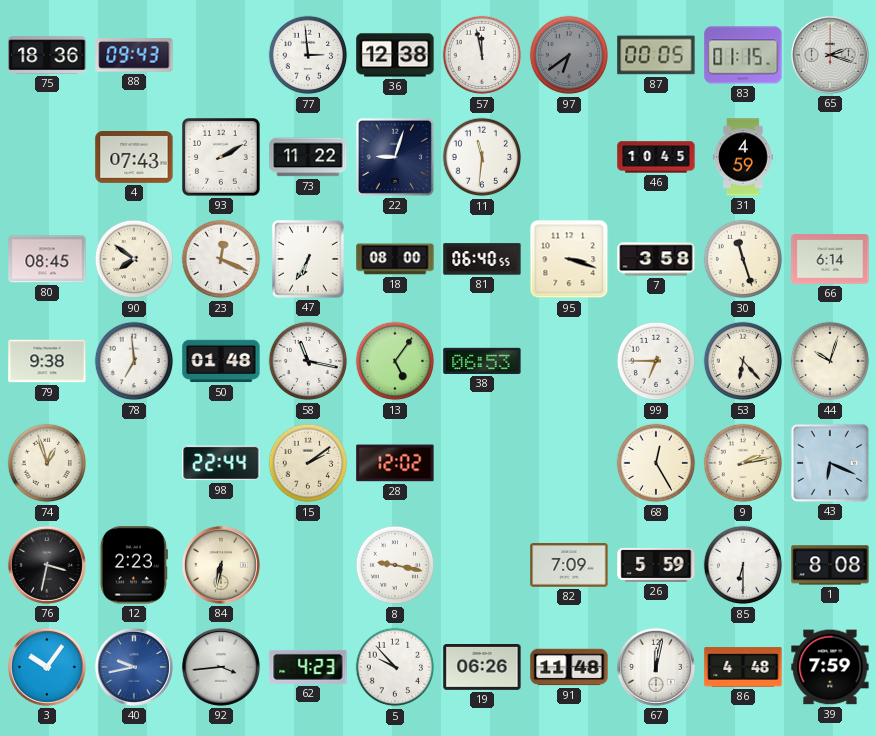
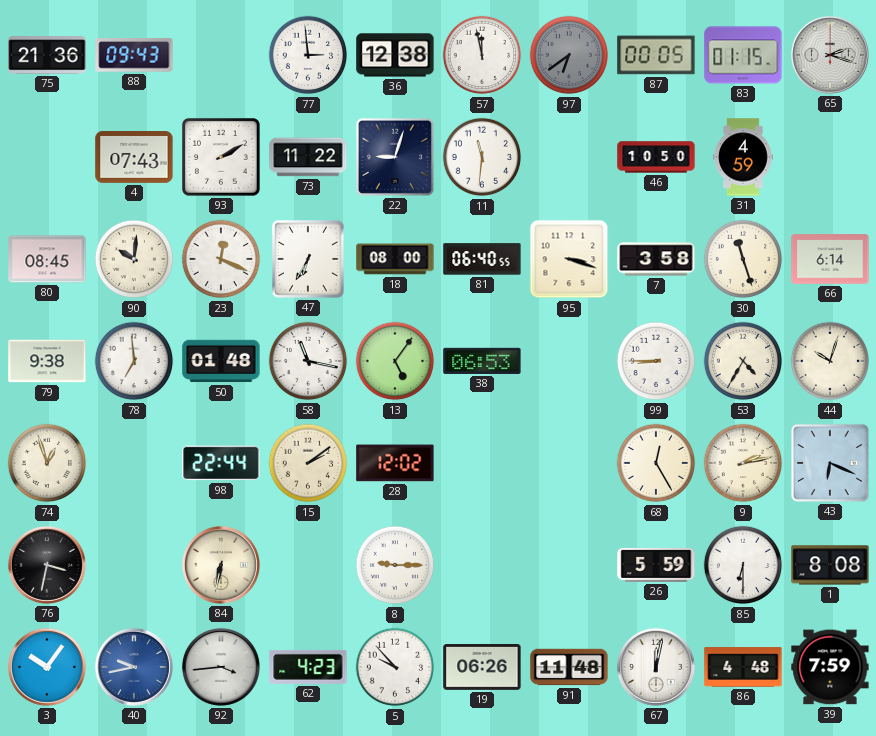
75: 18:36 -> 21:36 (47, 55)
46: 10:45 -> 10:50 (656, 157)
90: 7:51 -> 10:01 (134, 259)
99: 6:45 -> 8:45 (656, 361)
53: 6:23 -> 4:35 (743, 361)
12: 2:23 -> none (134, 565)
8: 9:17 -> 9:15 (395, 565)
82: 7:09 -> none (569, 565)
